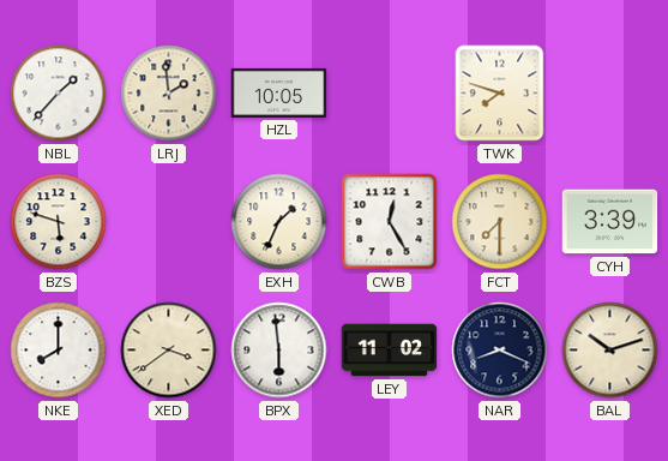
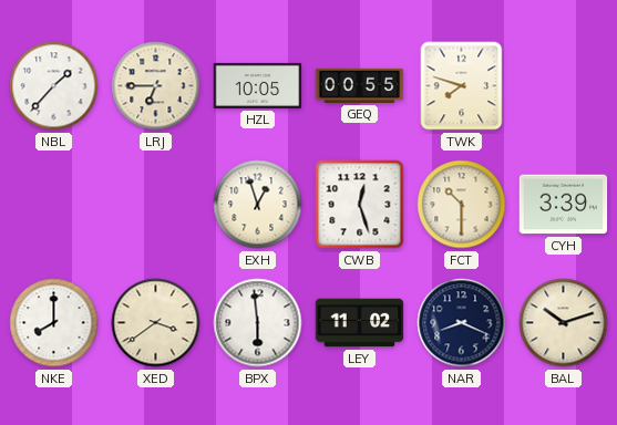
LRJ: 1:59 -> 6:45 (156, 86)
GEQ: none -> 00:55 (360, 85)
BZS: 5:48 -> none (59, 222)
EXH: 1:34 -> 12:57 (258, 205)
CWB: 12:25 -> 12:27 (360, 205)
FCT: 7:30 -> 10:30 (462, 205)
